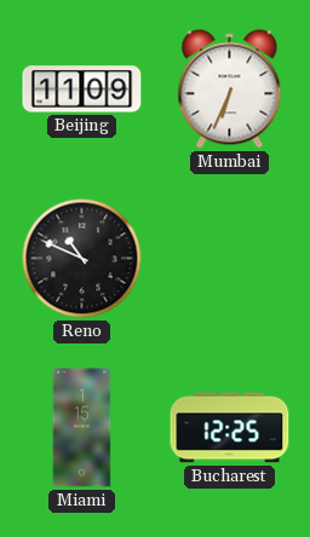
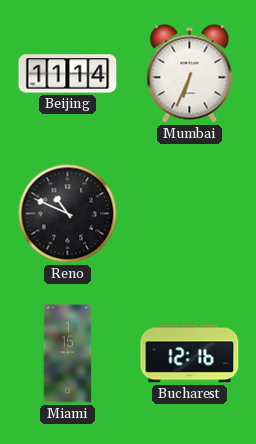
Beijing: 11:09 -> 11:14 (68, 74)
Bucharest: 12:25 -> 12:16 (190, 354)
